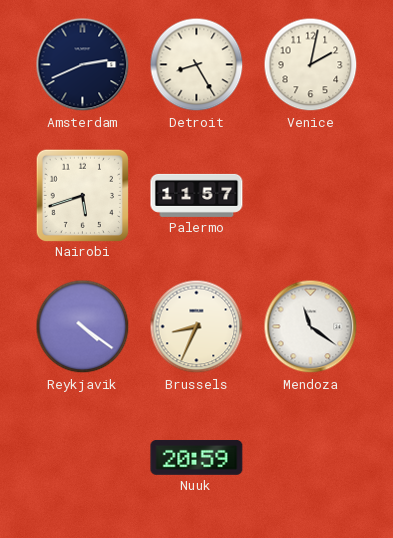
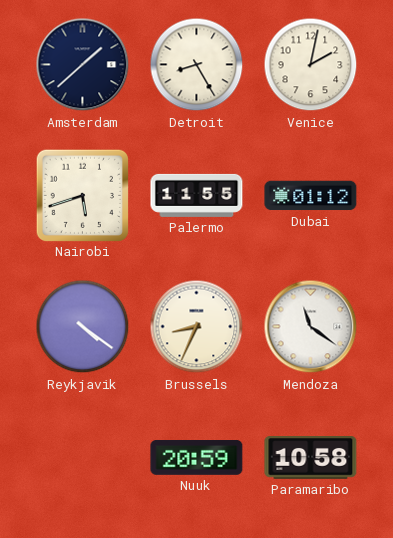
Amsterdam: 2:41 -> 1:38 (83, 65)
Palermo: 11:57 -> 11:55 (197, 195)
Dubai: none -> 01:12 (311, 196)
Paramaribo: none -> 10:58 (311, 458)
